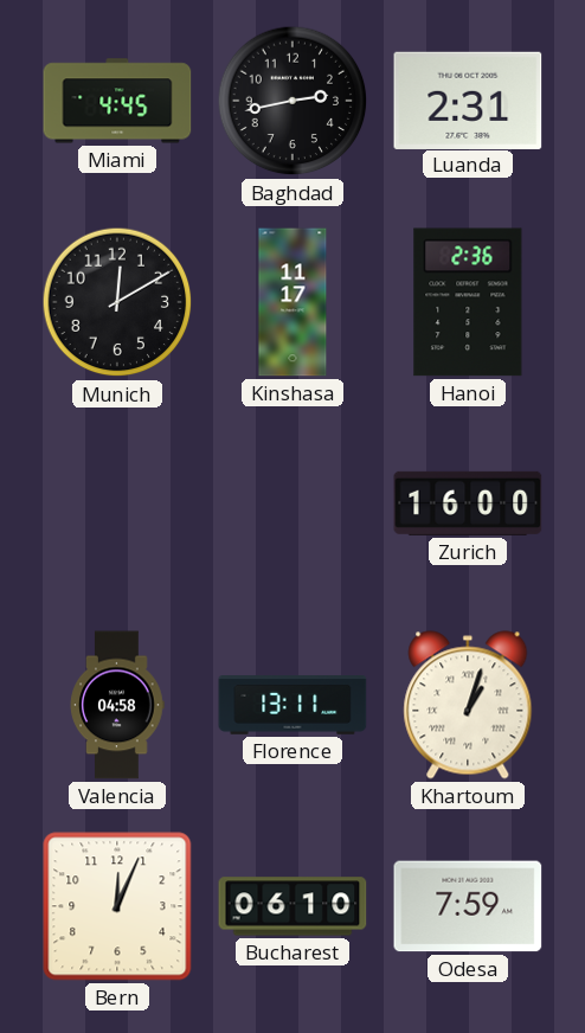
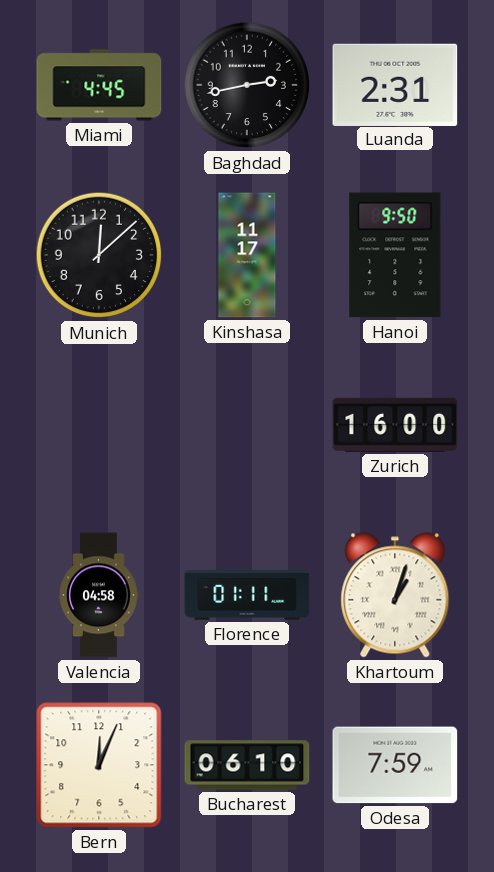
Munich: 12:10 -> 12:08 (99, 255)
Hanoi: 2:36 -> 9:50 (395, 255)
Florence: 13:11 -> 01:11 (247, 596)
